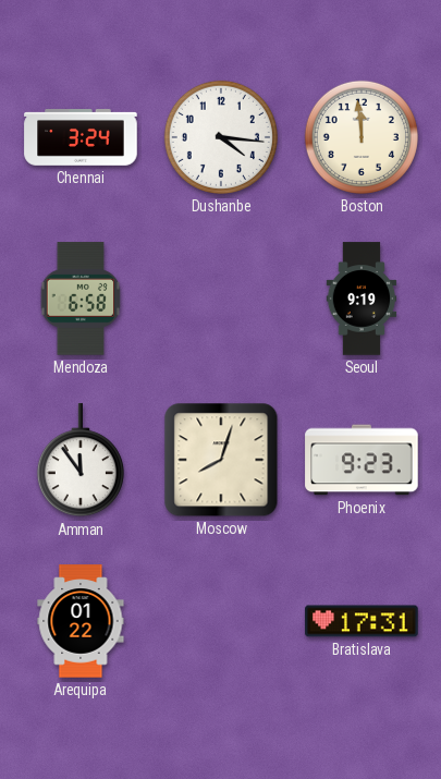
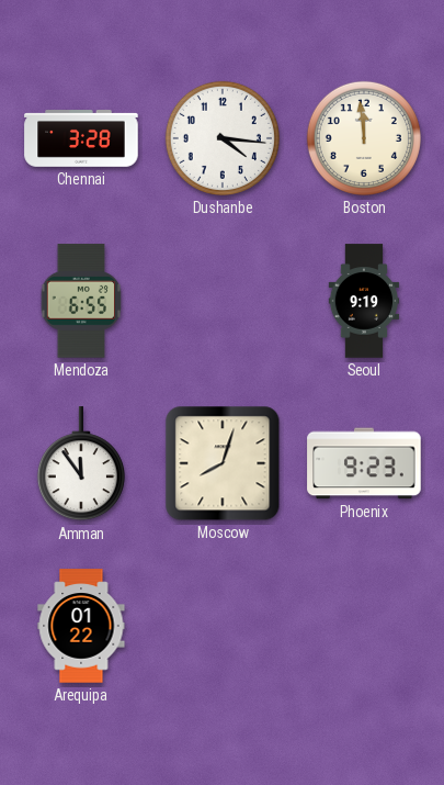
Chennai: 3:24 -> 3:28 (81, 139)
Mendoza: 6:58 -> 6:55 (81, 301)
Bratislava: 17:31 -> none (362, 621)
